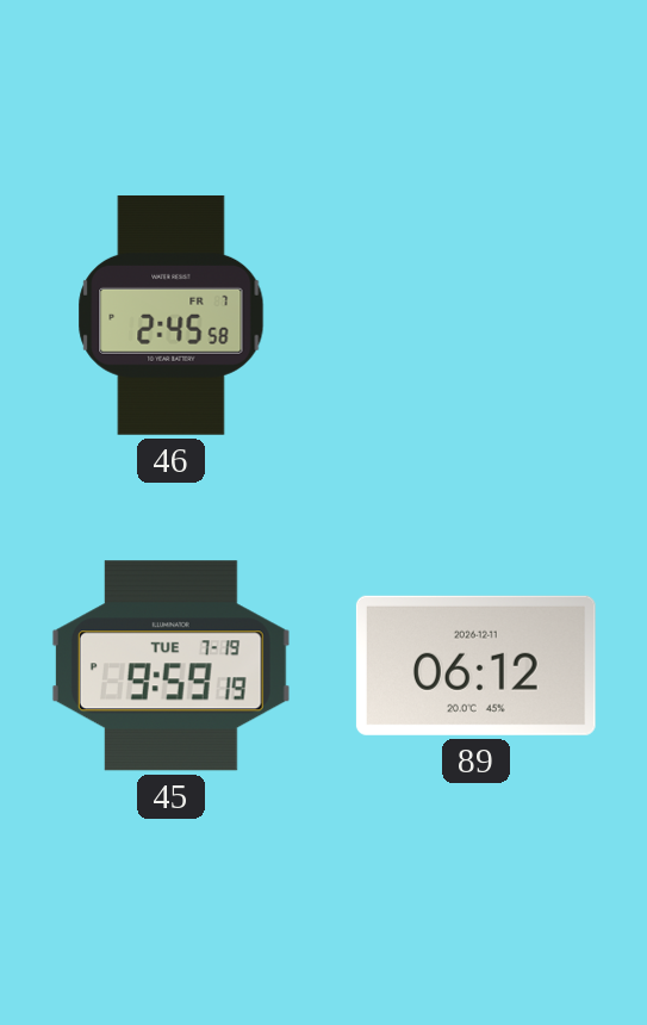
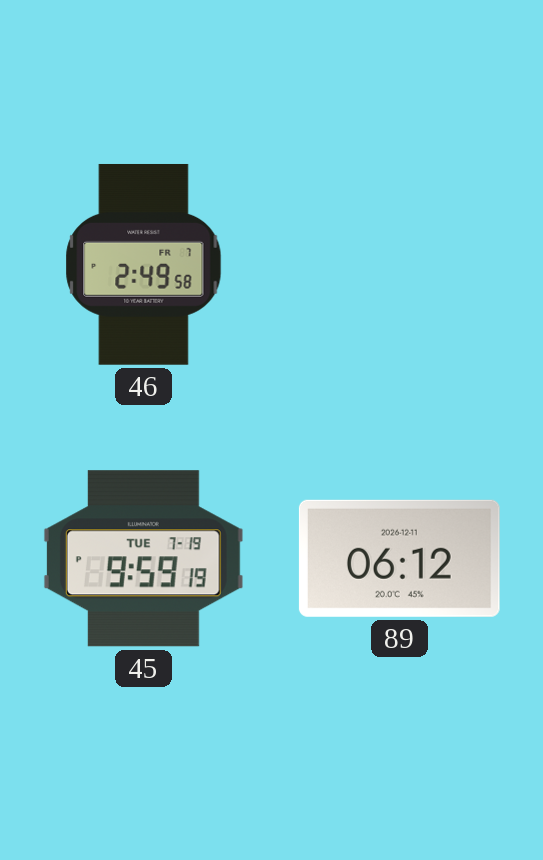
46: 2:45 -> 2:49 (144, 264)
